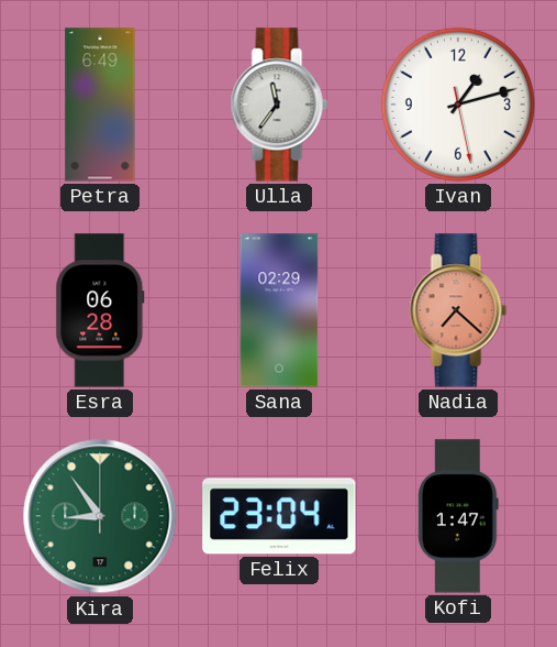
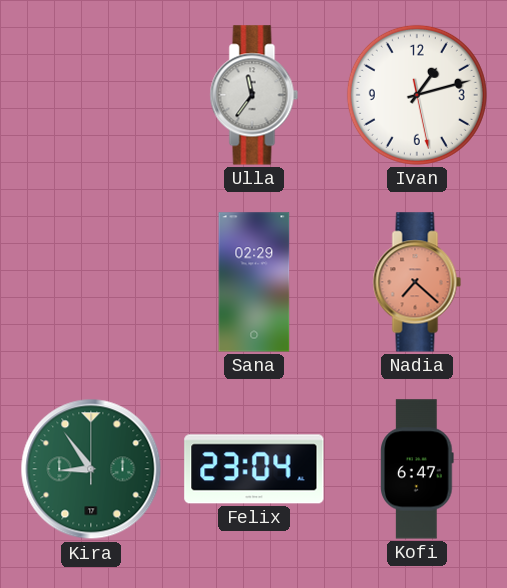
Petra: 6:49 -> none (100, 105)
Esra: 06:28 -> none (100, 310)
Kofi: 1:47 -> 6:47 (417, 469)
